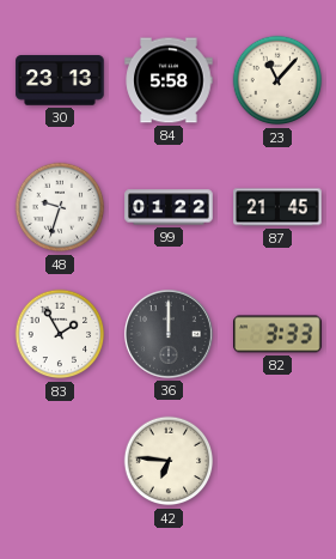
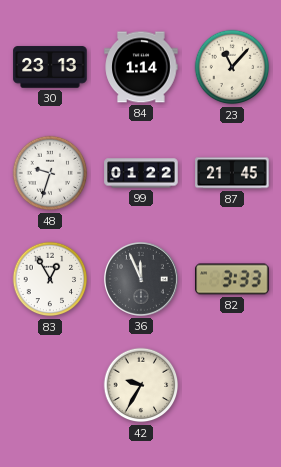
84: 5:58 -> 1:14 (141, 67)
83: 1:55 -> 12:55 (50, 279)
36: 12:00 -> 11:56 (141, 279)
42: 6:46 -> 9:35 (141, 385)
